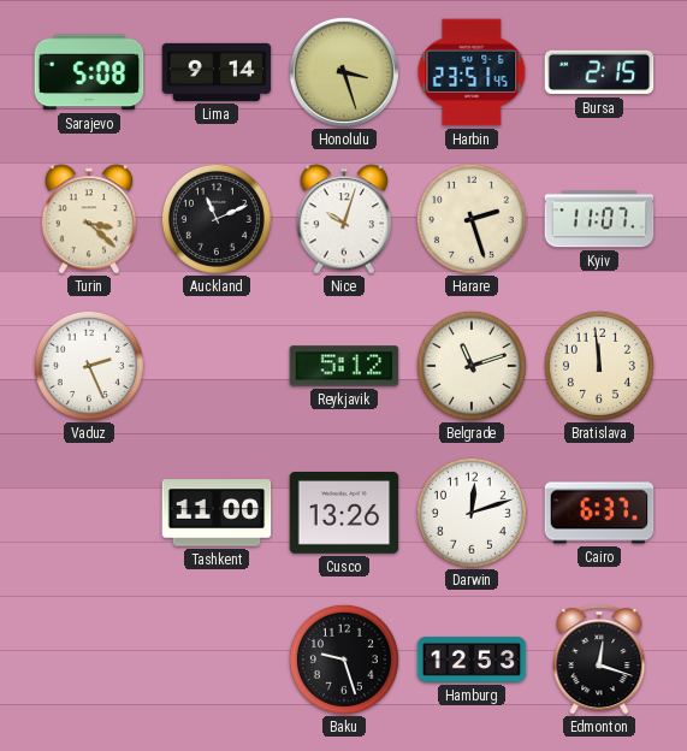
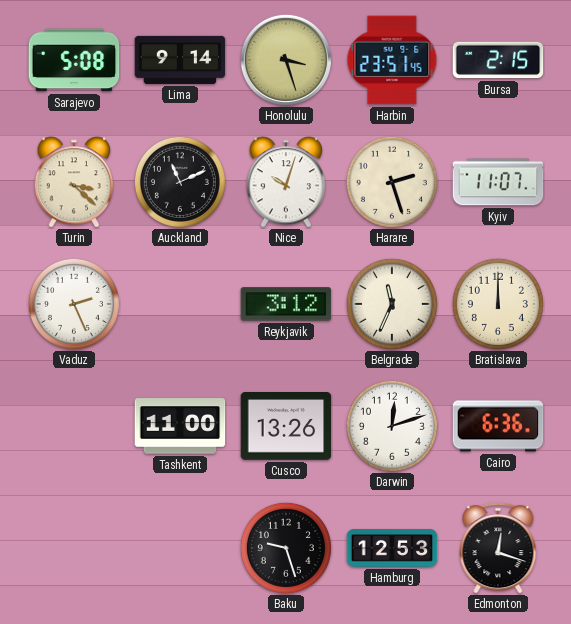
Reykjavik: 5:12 -> 3:12 (286, 304)
Belgrade: 11:12 -> 11:34 (392, 304)
Bratislava: 11:59 -> 12:00 (498, 304)
Cairo: 6:37 -> 6:36 (498, 426)
